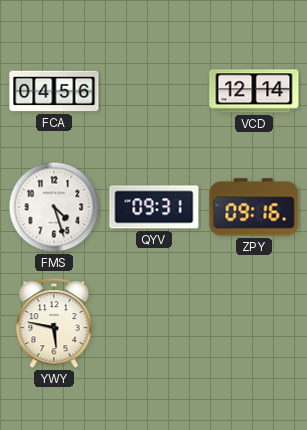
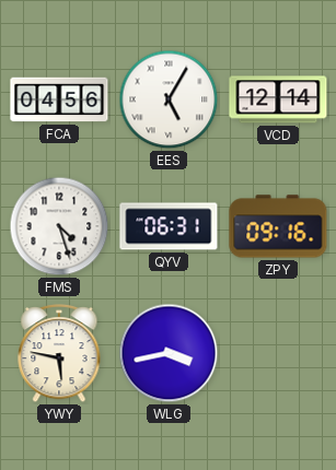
EES: none -> 5:05 (169, 99)
QYV: 09:31 -> 06:31 (169, 226)
WLG: none -> 3:43 (169, 353)
